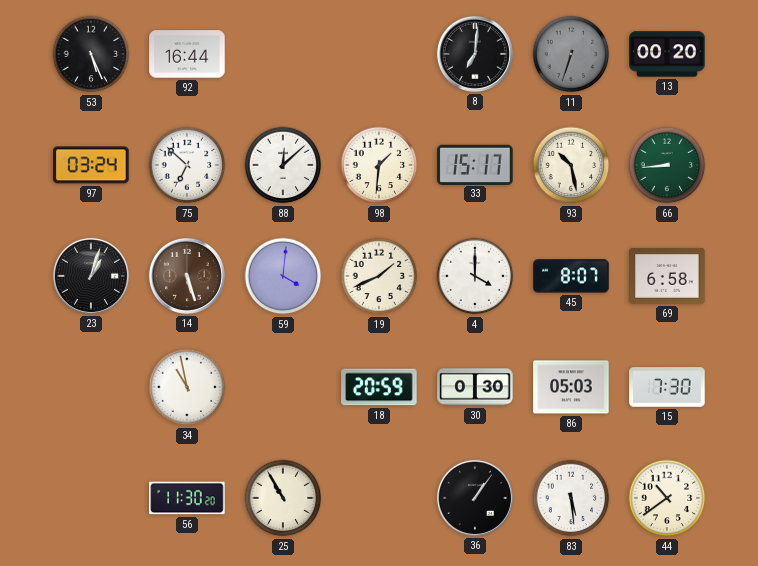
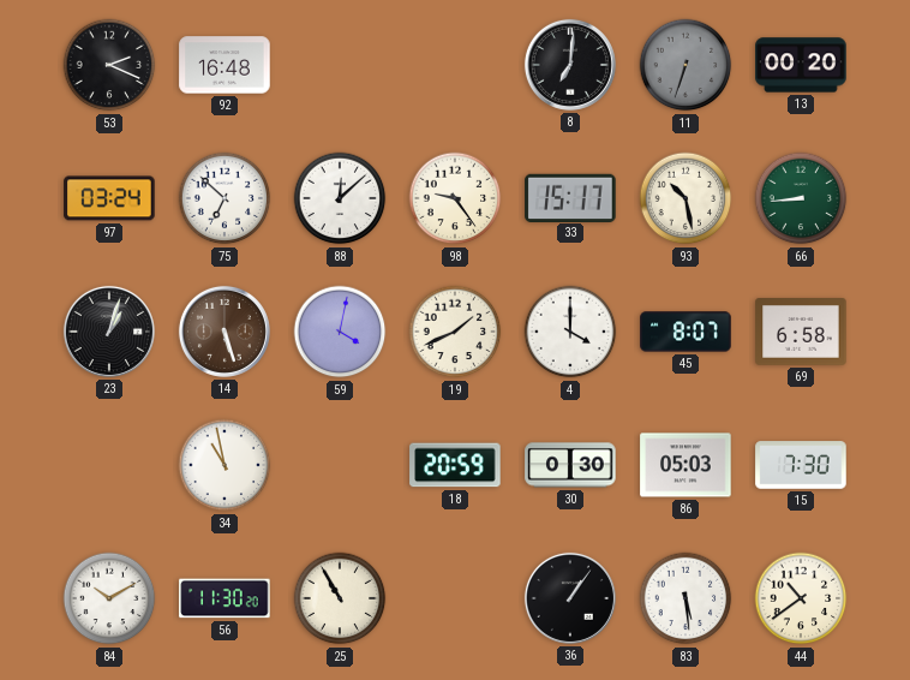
53: 5:26 -> 2:19 (109, 65)
92: 16:44 -> 16:48 (224, 65)
98: 1:31 -> 9:24 (455, 198)
59: 4:01 -> 4:02 (340, 332)
84: none -> 10:10 (109, 598)
